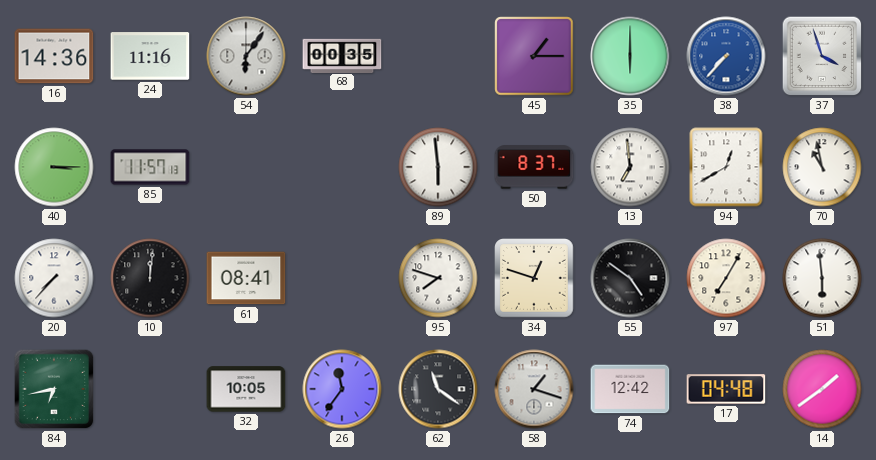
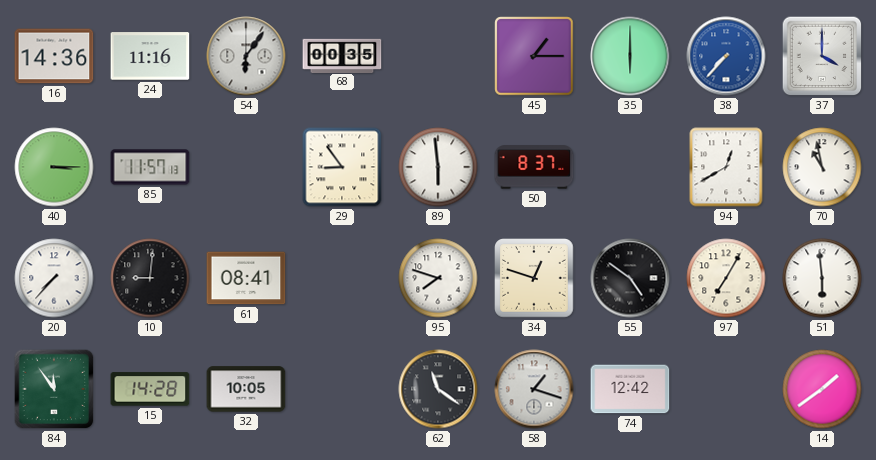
37: 3:57 -> 4:00 (822, 56)
29: none -> 8:54 (342, 167)
13: 6:59 -> none (630, 167)
10: 12:01 -> 9:01 (150, 278)
84: 6:43 -> 11:54 (54, 389)
15: none -> 14:28 (150, 389)
26: 11:36 -> none (342, 389)
17: 04:48 -> none (726, 389)
